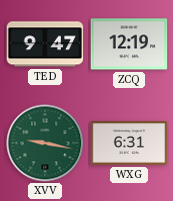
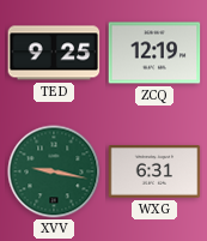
TED: 9:47 -> 9:25 (54, 53)
